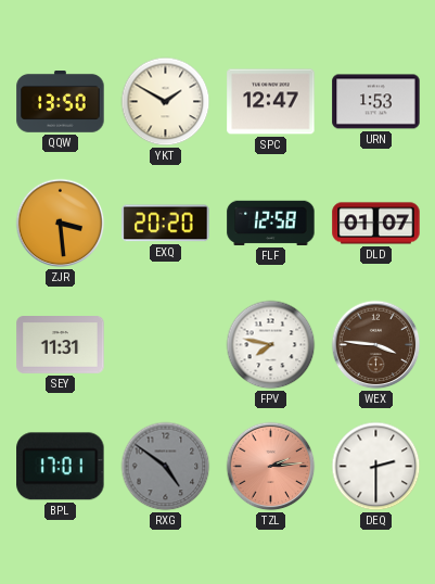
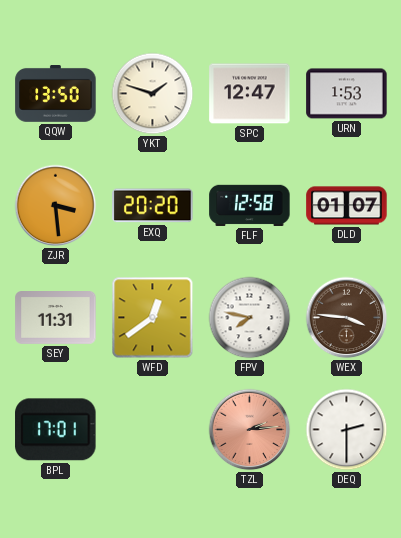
YKT: 1:50 -> 1:48 (153, 94)
WFD: none -> 12:39 (153, 318)
RXG: 4:51 -> none (166, 467)
